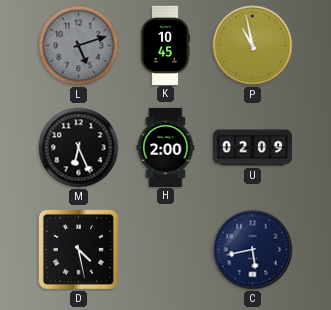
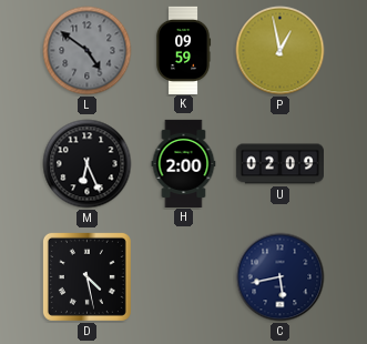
L: 5:12 -> 4:51 (88, 51)
K: 10:45 -> 09:59 (183, 50)
P: 10:58 -> 12:58 (281, 51)
